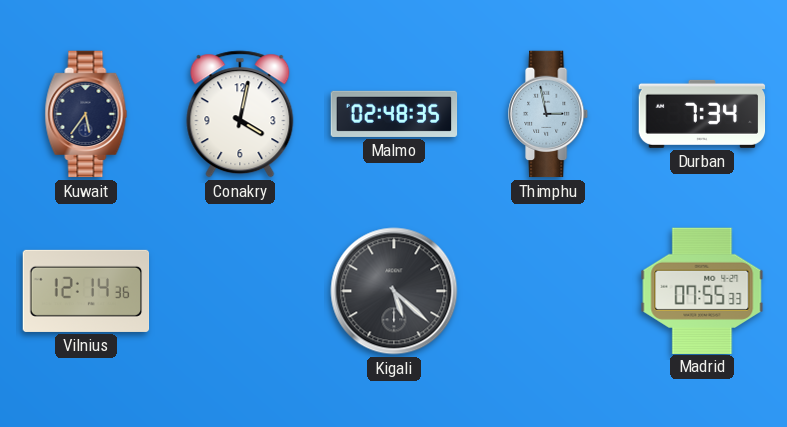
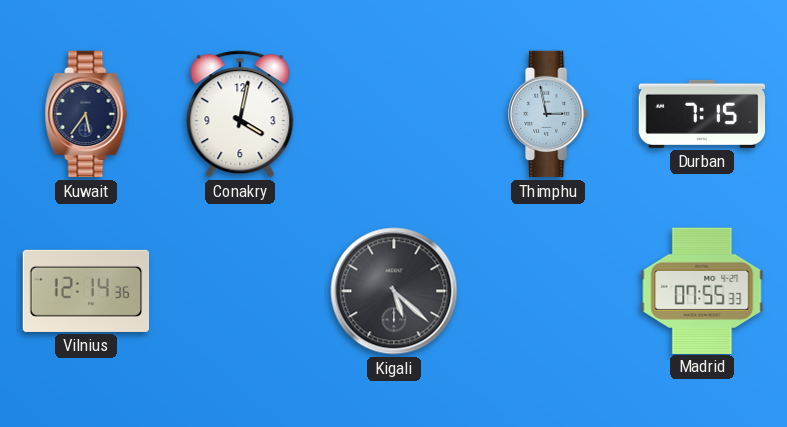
Malmo: 02:48 -> none (394, 114)
Durban: 7:34 -> 7:15 (702, 114)
